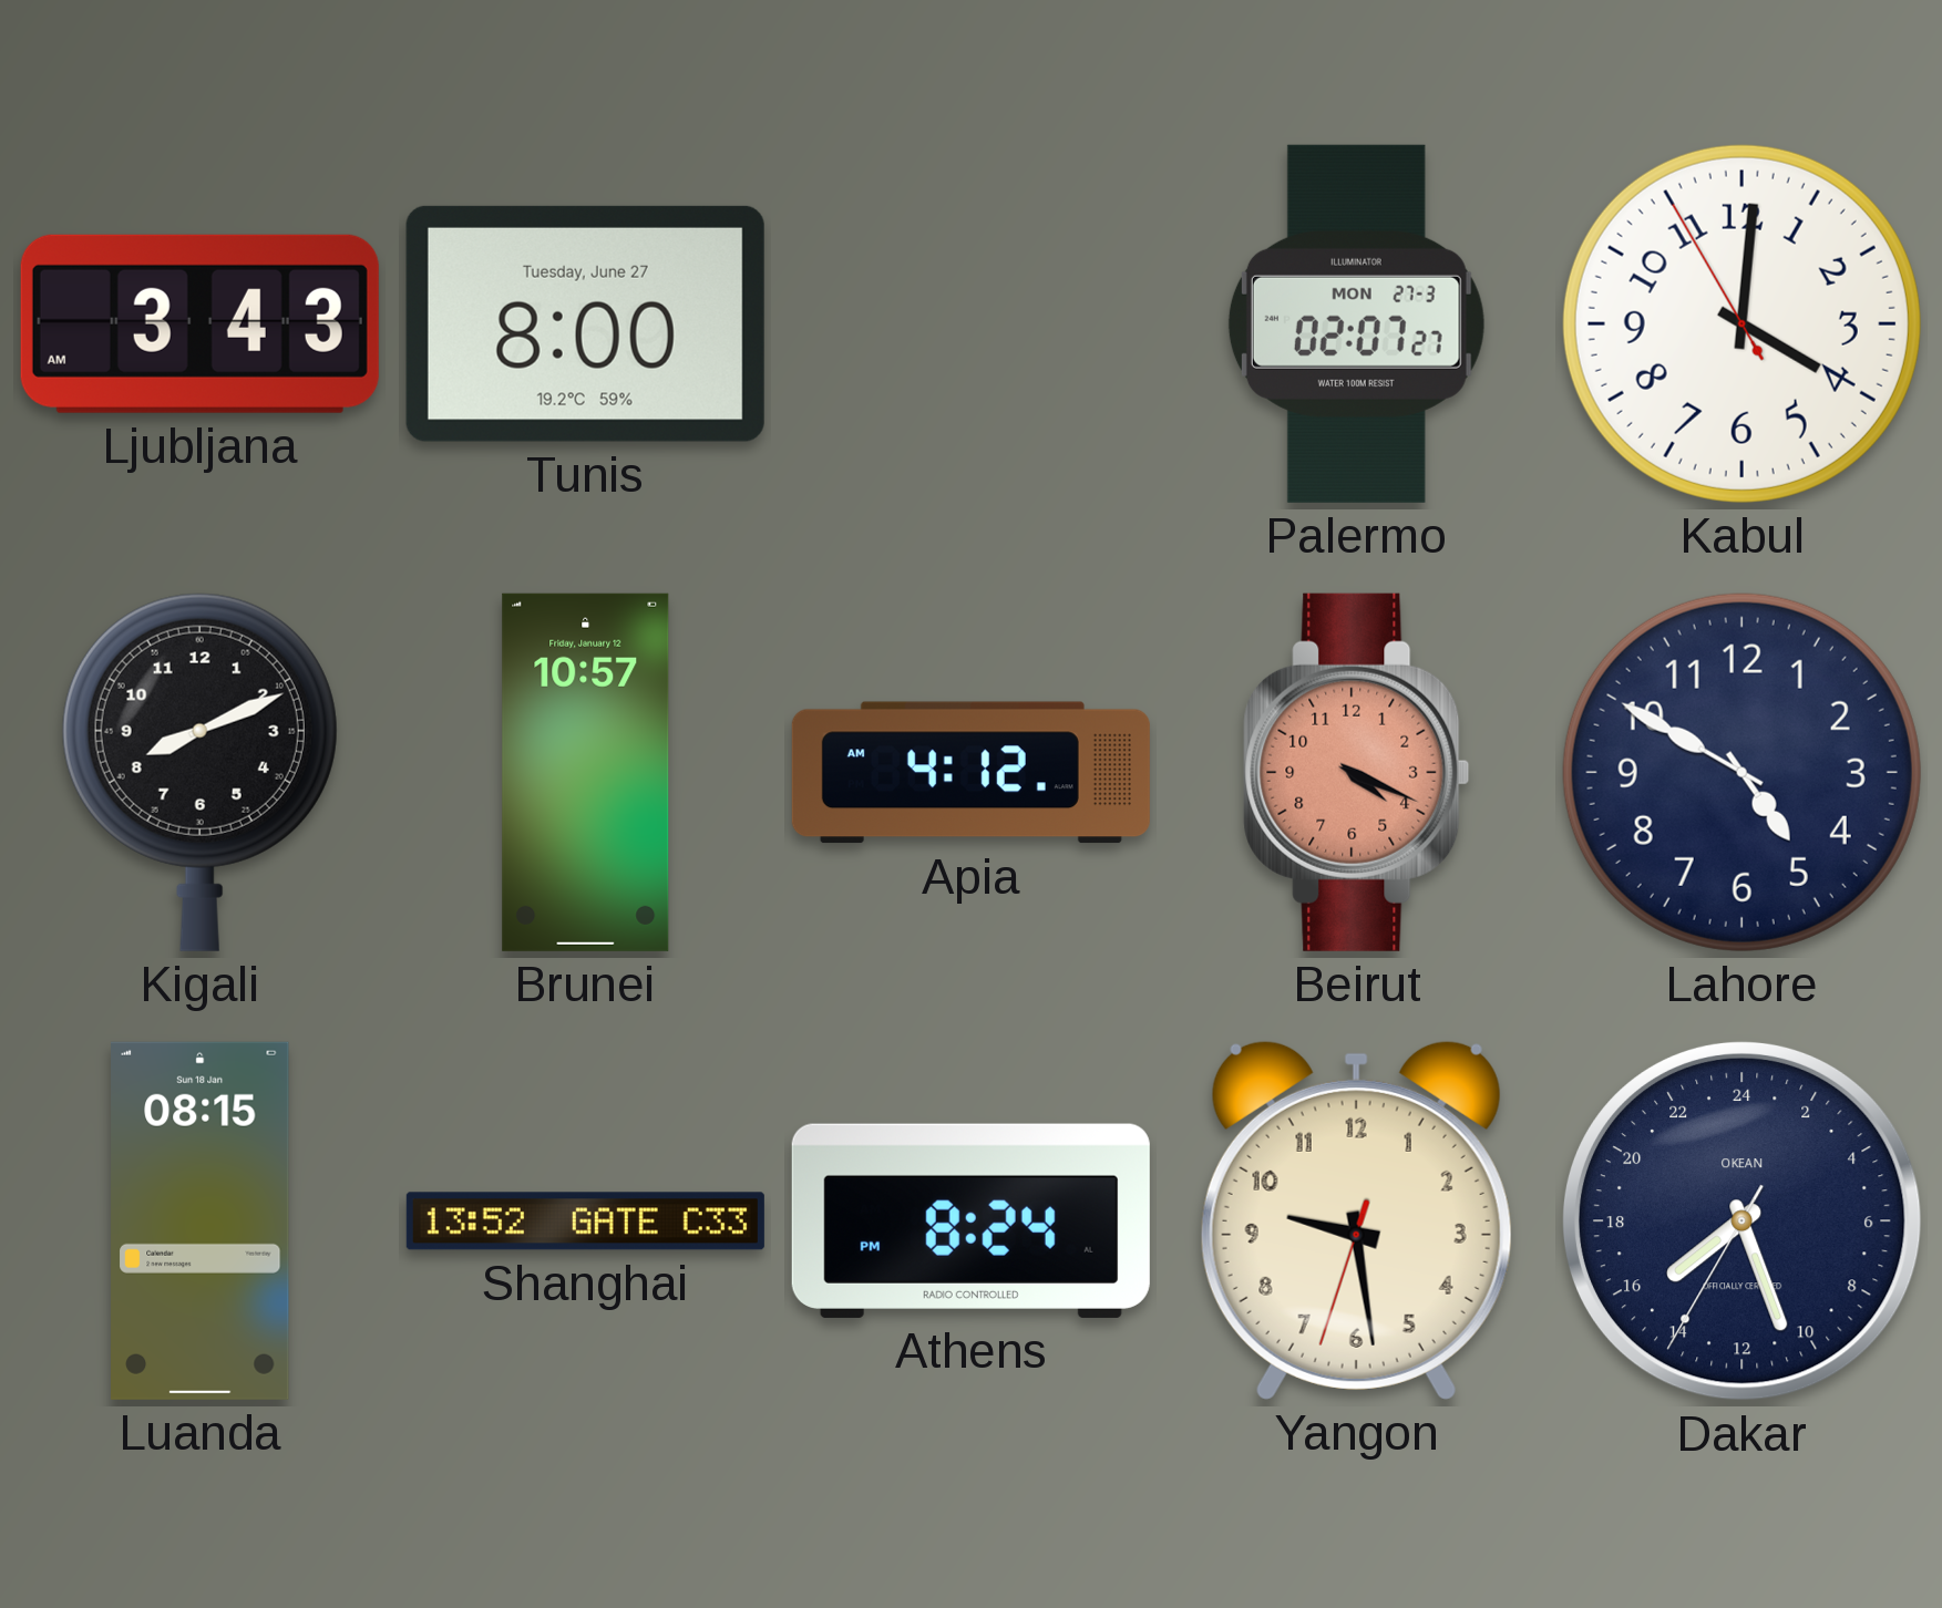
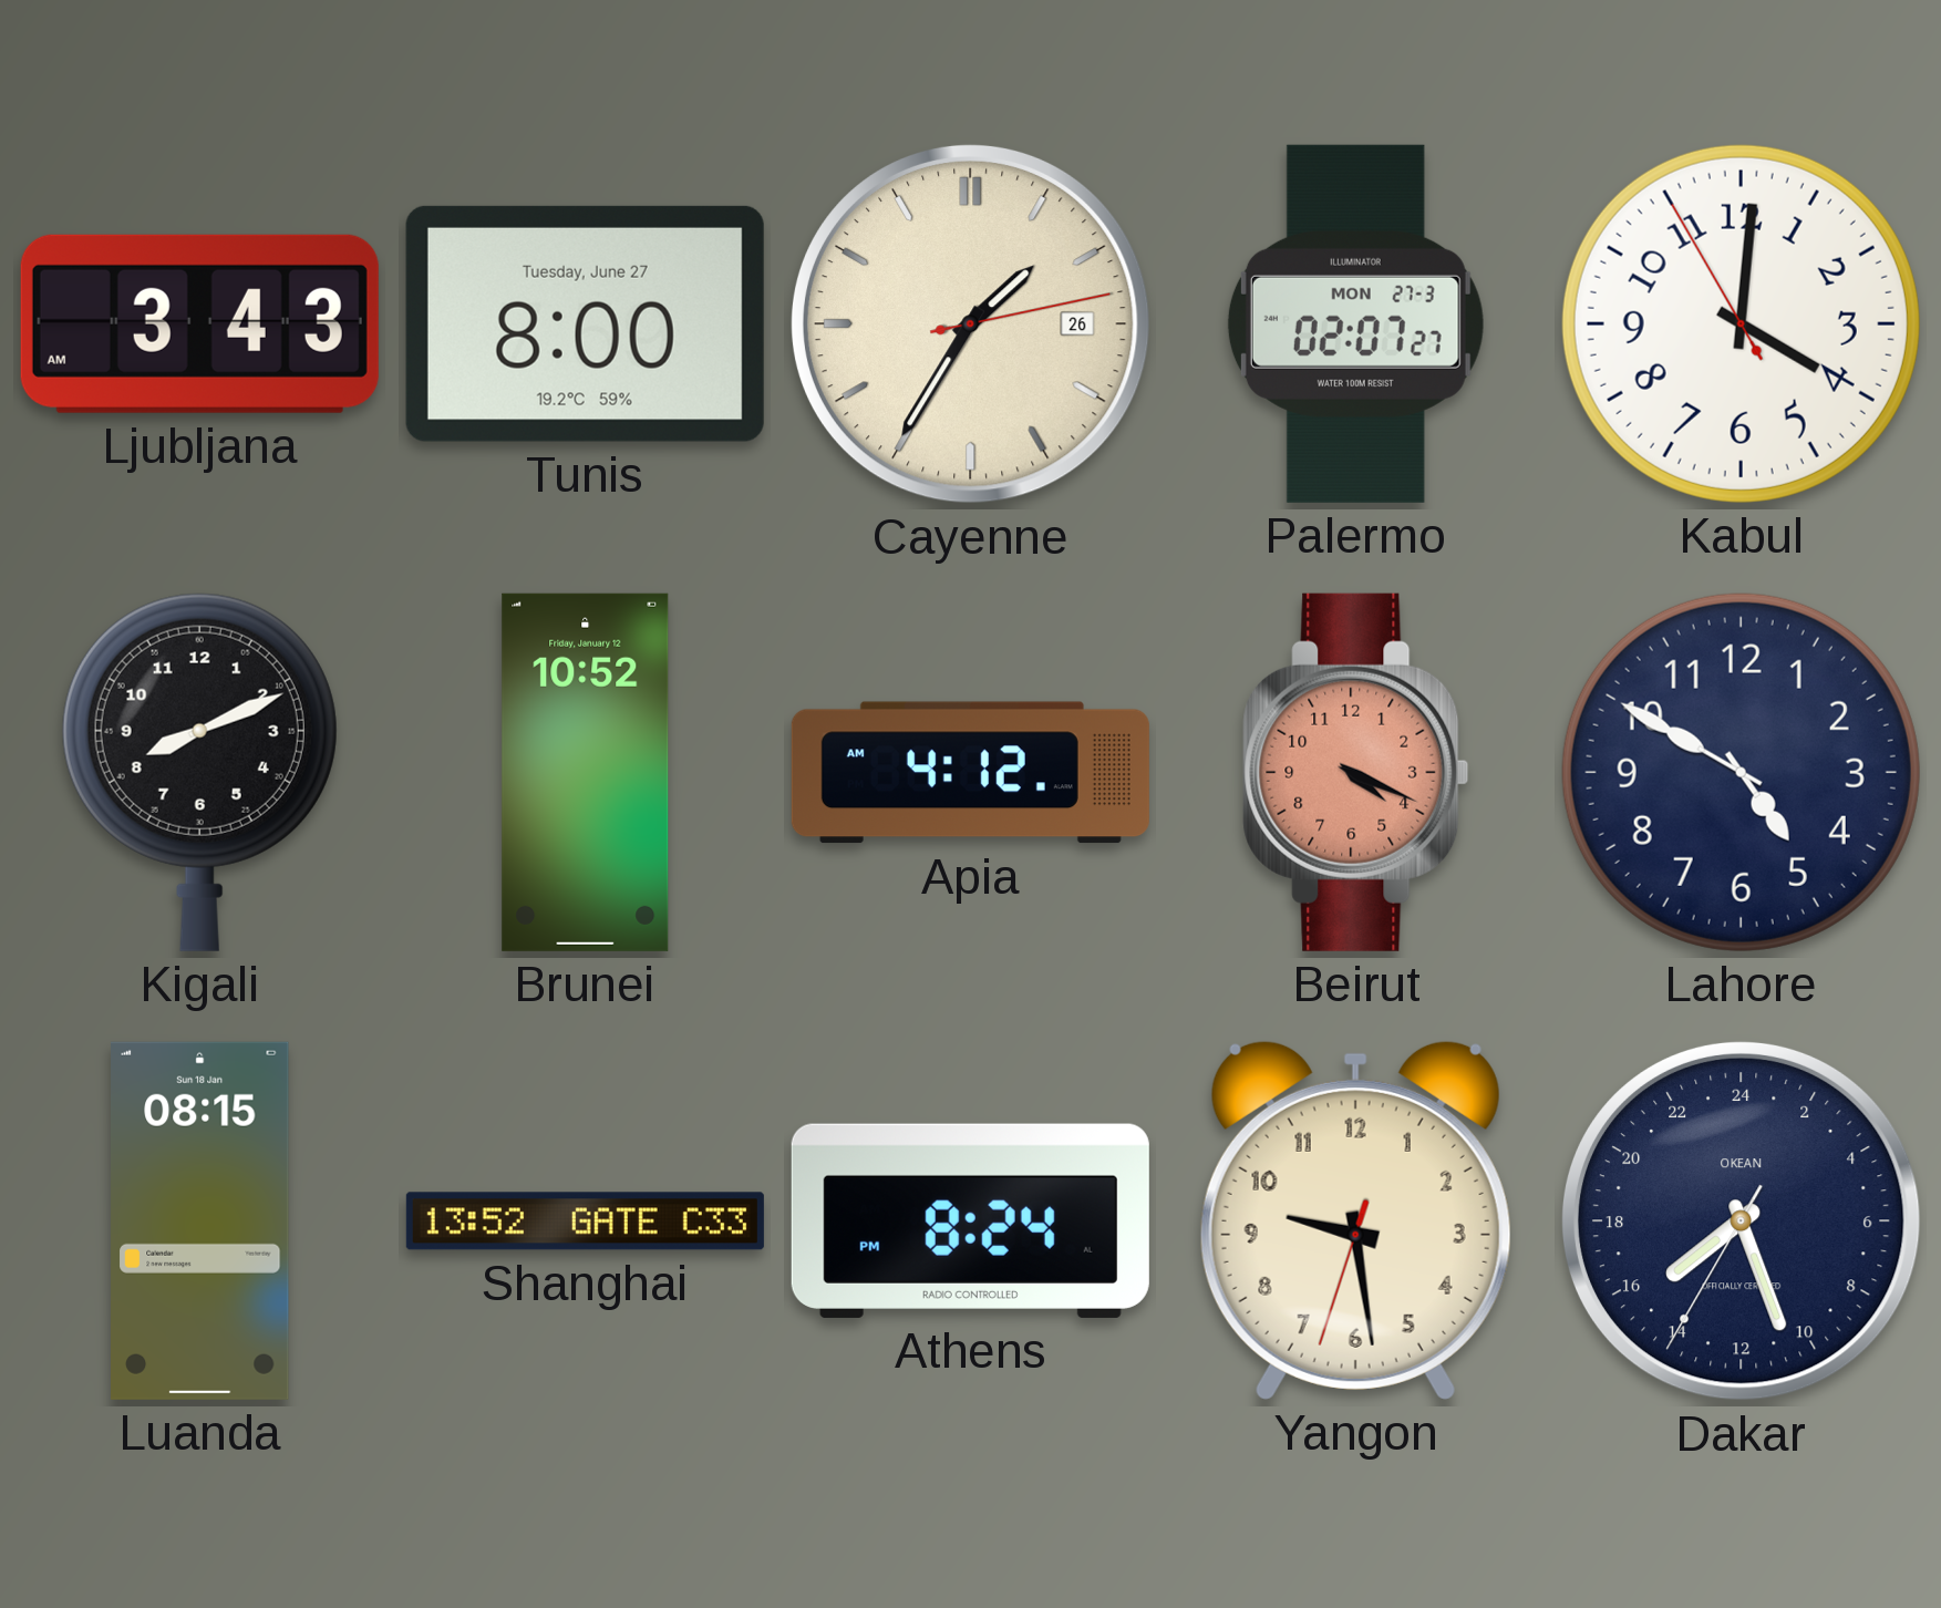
Cayenne: none -> 1:35 (970, 323)
Brunei: 10:57 -> 10:52 (586, 772)
